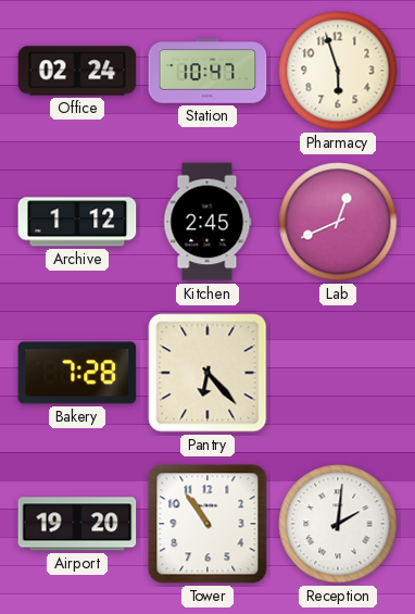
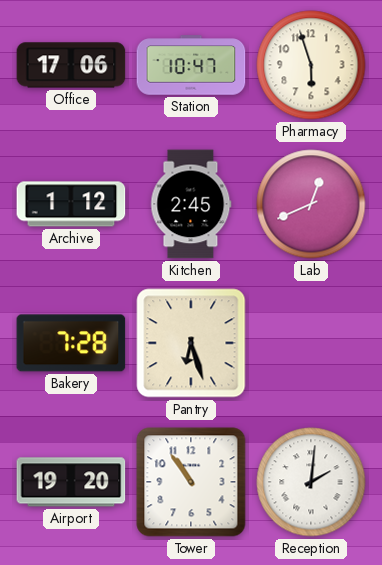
Office: 02:24 -> 17:06 (71, 65)
Pantry: 6:23 -> 6:27 (191, 343)
